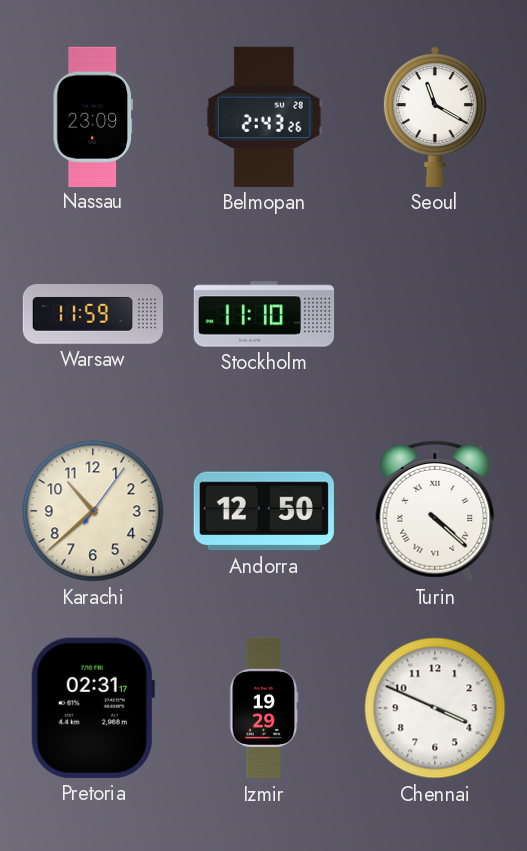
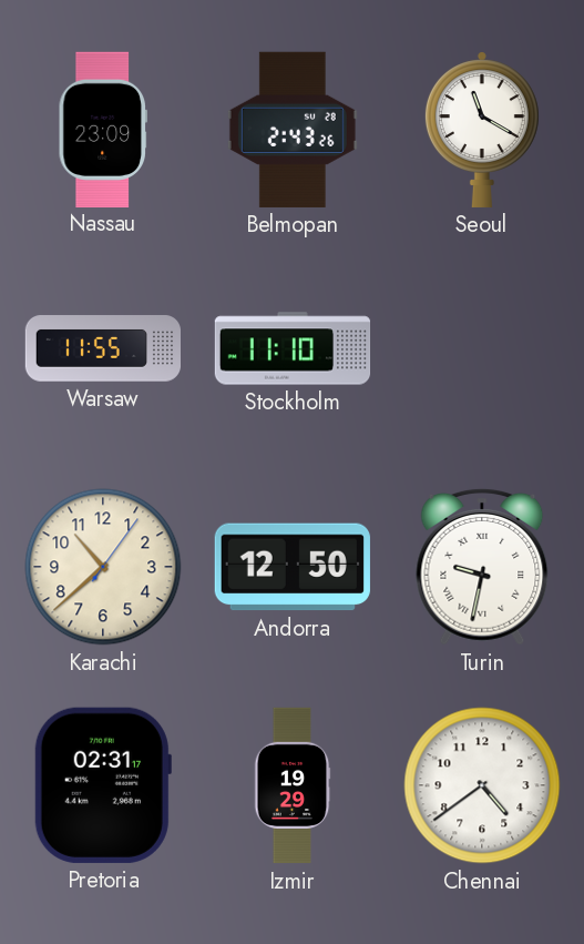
Warsaw: 11:59 -> 11:55 (102, 348)
Turin: 4:22 -> 9:32 (482, 568)
Chennai: 3:49 -> 4:39 (482, 785)
